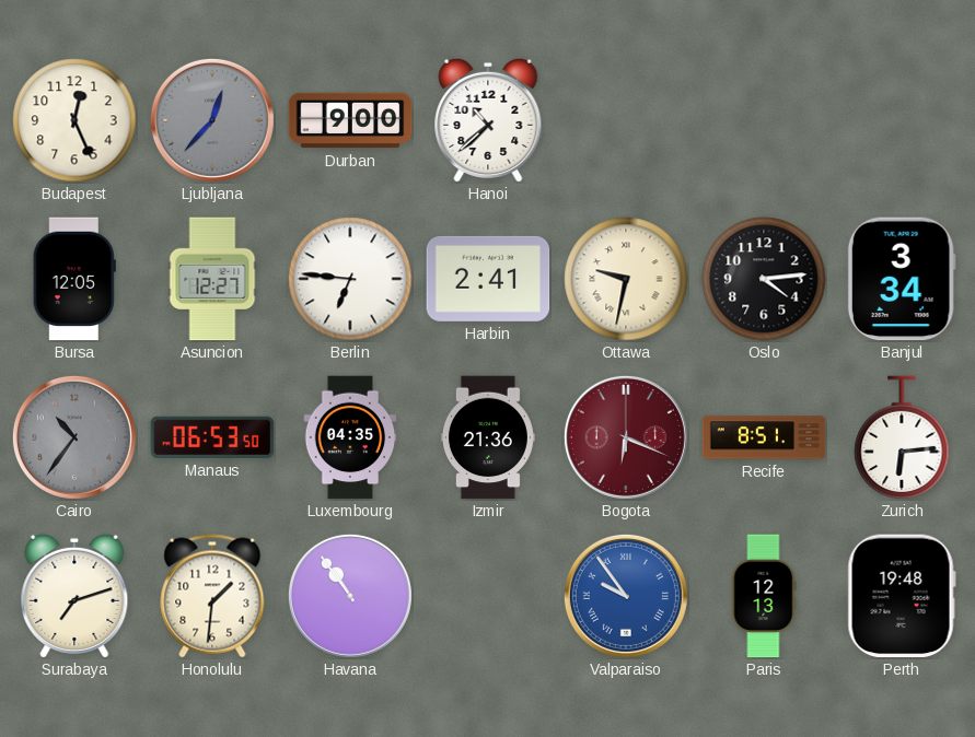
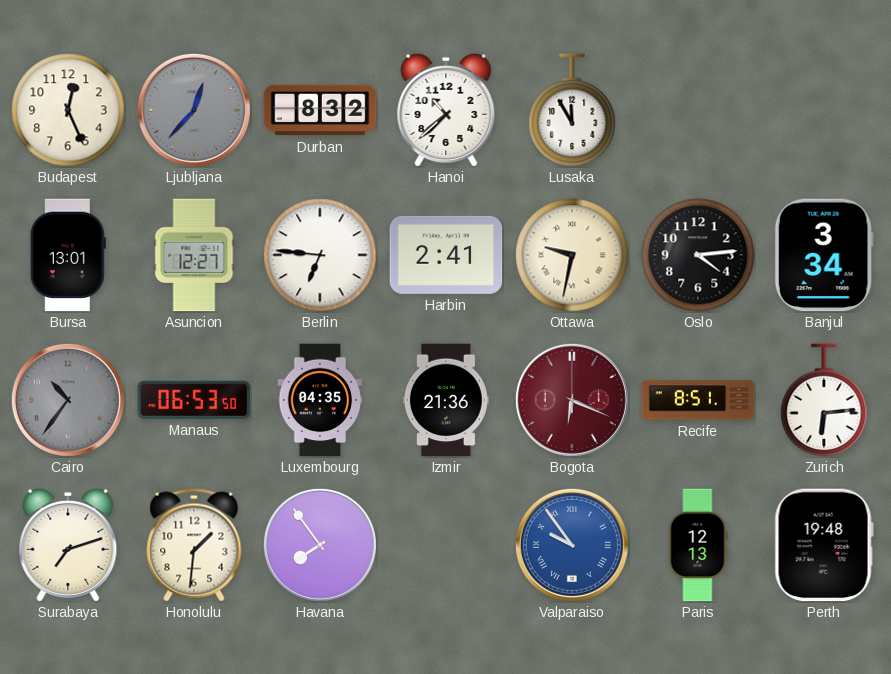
Durban: 9:00 -> 8:32 (320, 110)
Lusaka: none -> 11:55 (572, 110)
Bursa: 12:05 -> 13:01 (68, 255)
Havana: 10:54 -> 7:54 (320, 545)
